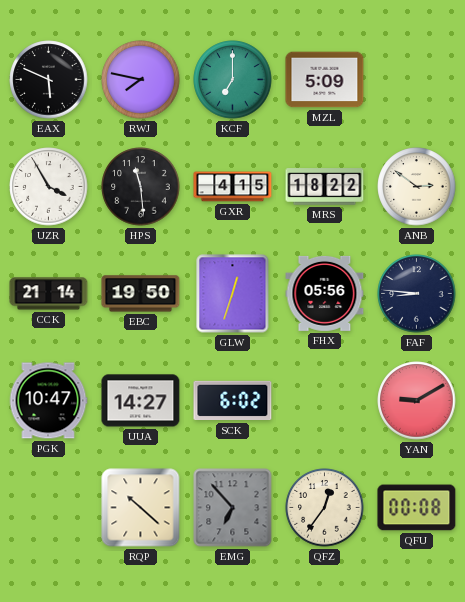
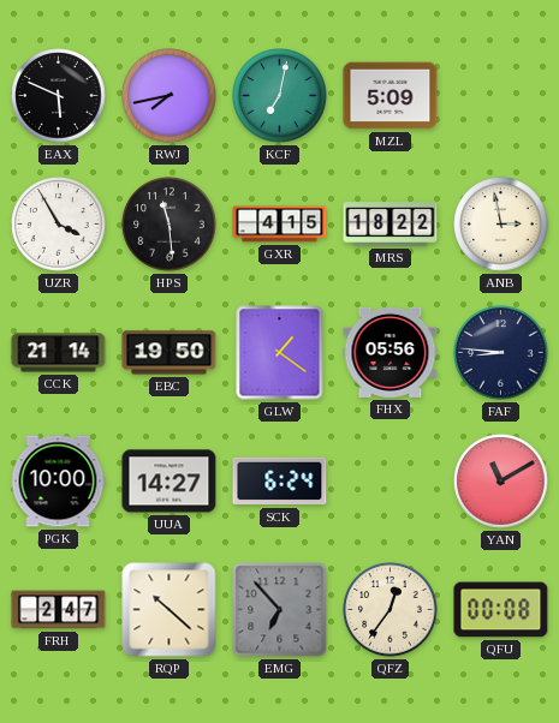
RWJ: 7:47 -> 7:43 (170, 96)
KCF: 7:00 -> 7:02 (280, 96)
ANB: 2:51 -> 2:58 (501, 225)
GLW: 12:33 -> 1:21 (280, 353)
PGK: 10:47 -> 10:00 (58, 482)
SCK: 6:02 -> 6:24 (280, 482)
YAN: 9:10 -> 11:10 (501, 482)
FRH: none -> 2:47 (59, 610)
